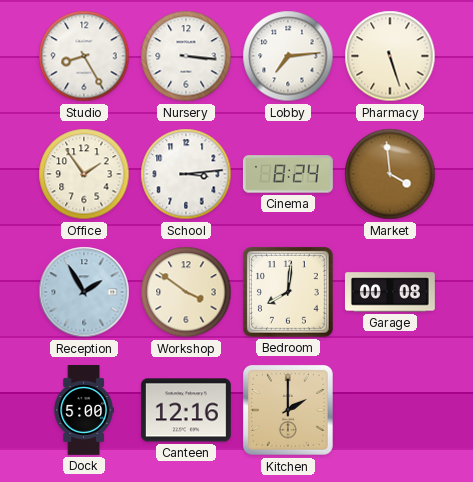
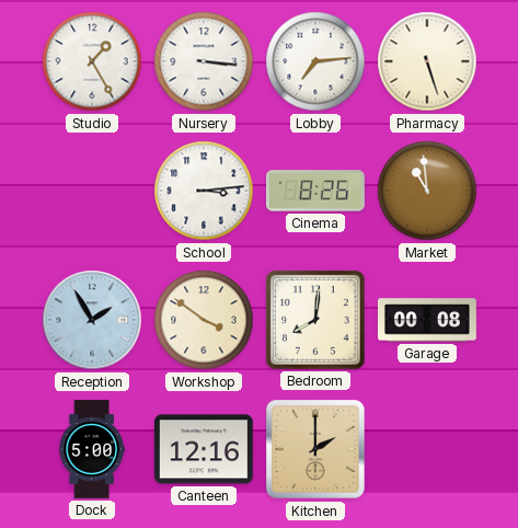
Studio: 8:25 -> 1:25 (92, 61)
Office: 1:54 -> none (84, 174)
Cinema: 8:24 -> 8:26 (315, 191)
Market: 3:59 -> 10:59 (427, 191)
